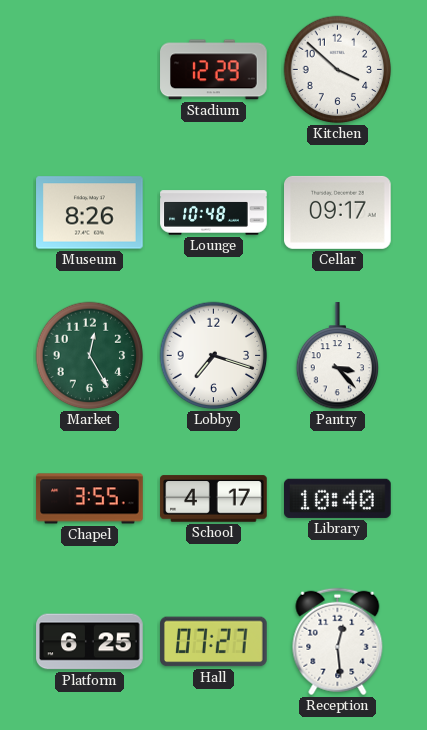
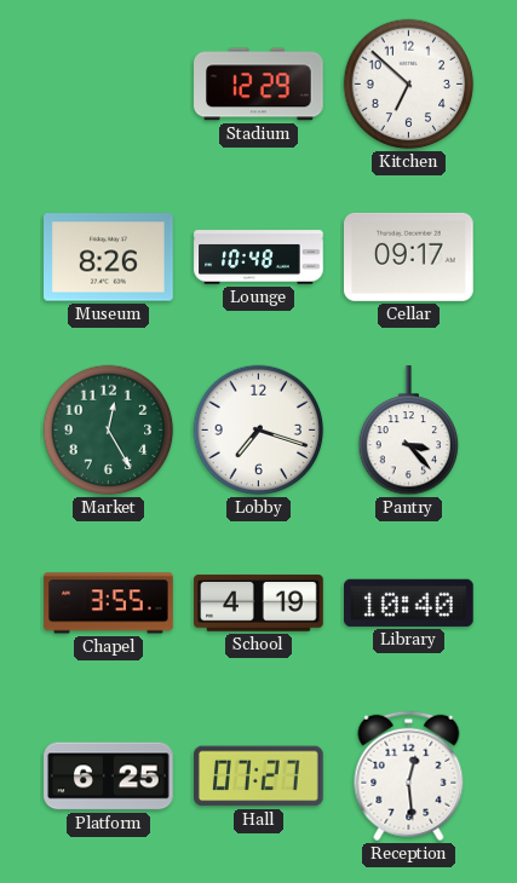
Kitchen: 3:52 -> 6:52 (409, 85)
School: 4:17 -> 4:19 (259, 604)
